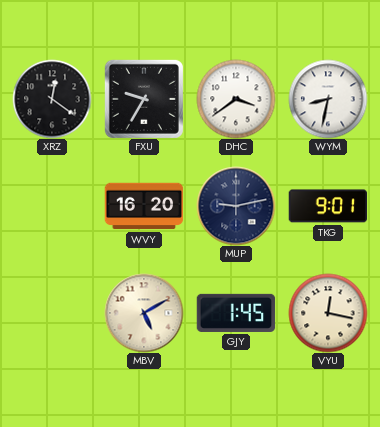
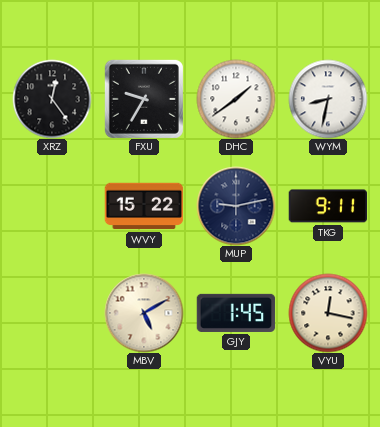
XRZ: 12:21 -> 12:24 (52, 99)
DHC: 3:39 -> 1:39 (236, 99)
WVY: 16:20 -> 15:22 (144, 206)
TKG: 9:01 -> 9:11 (328, 206)
